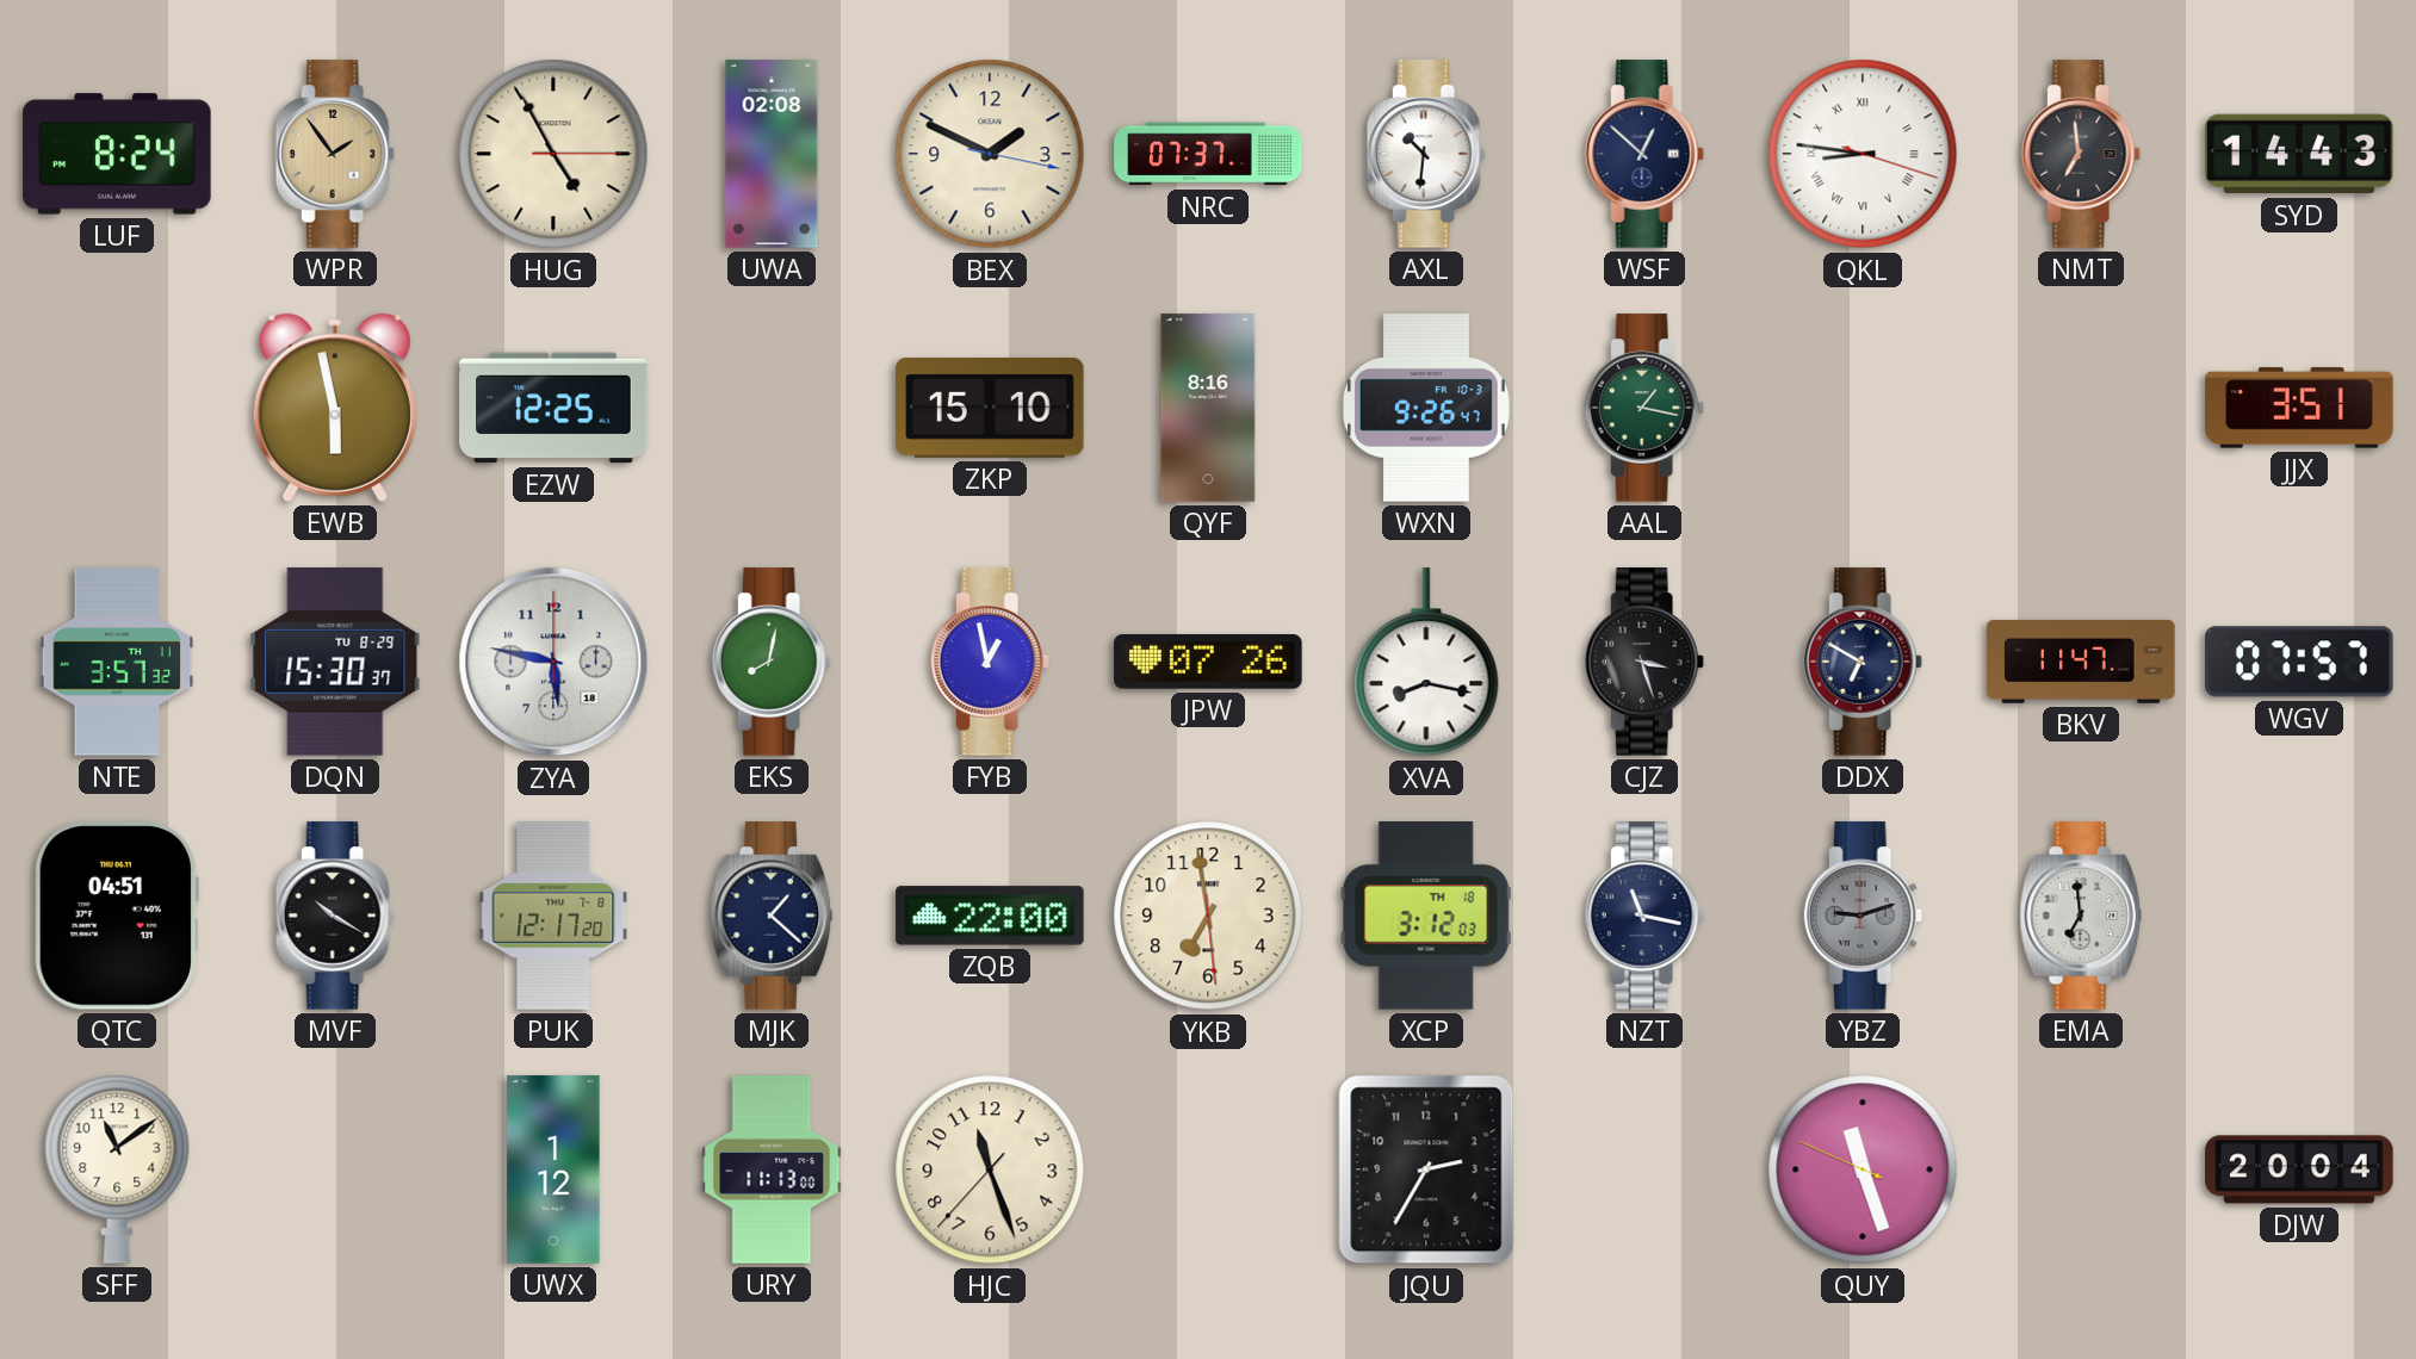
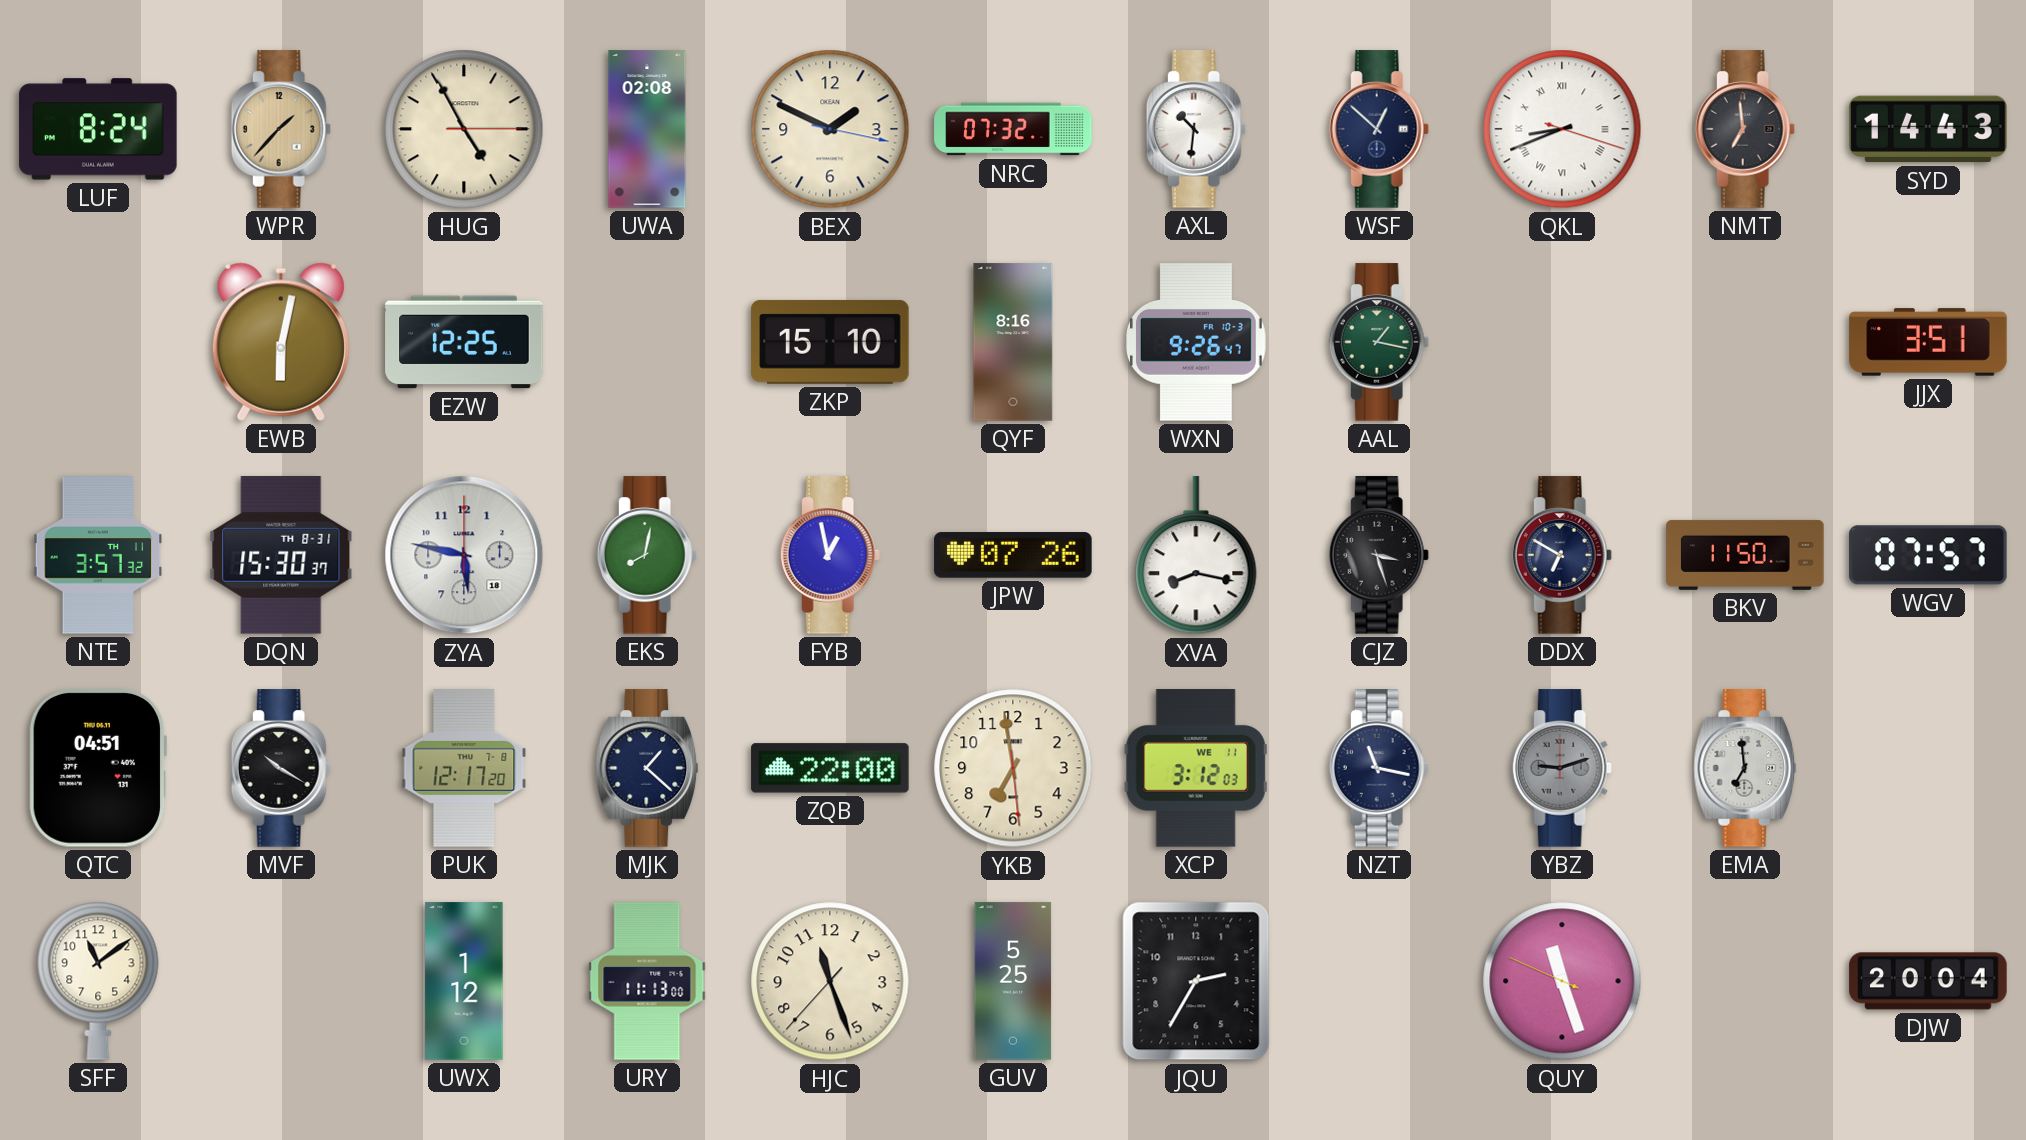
WPR: 1:54 -> 1:37 (281, 129)
NRC: 07:37 -> 07:32 (1013, 129)
QKL: 8:46 -> 8:41 (1562, 129)
EWB: 5:58 -> 6:02 (281, 342)
DQN date: TU 8-29 -> TH 8-31 (281, 555)
BKV: 11:47 -> 11:50 (1745, 555)
XCP date: TH 18 -> WE 11 (1196, 768)
GUV: none -> 5:25 (1013, 981)
